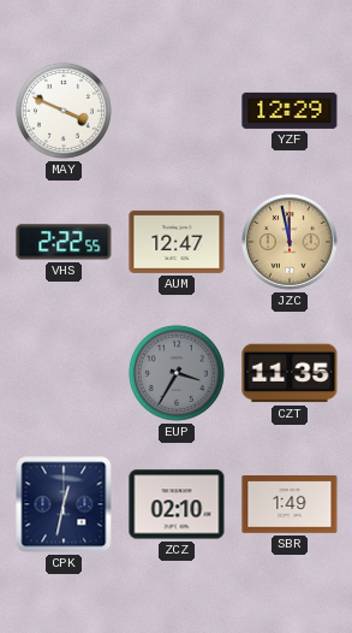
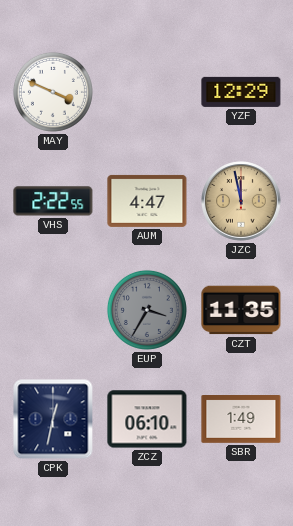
AUM: 12:47 -> 4:47 (147, 201)
ZCZ: 02:10 -> 06:10 (147, 419)
